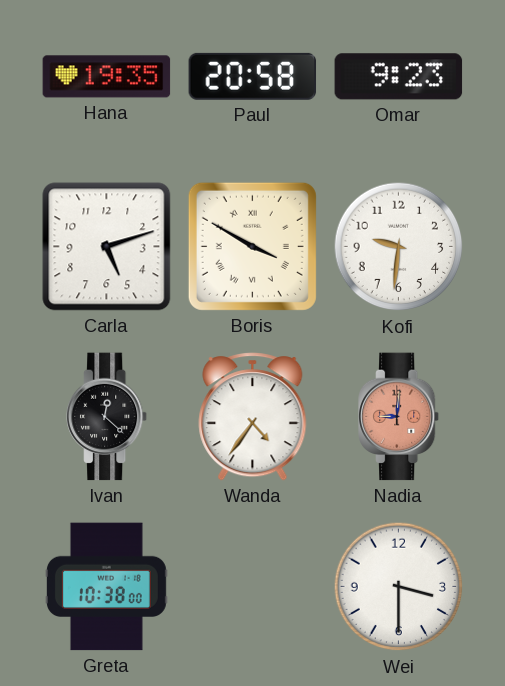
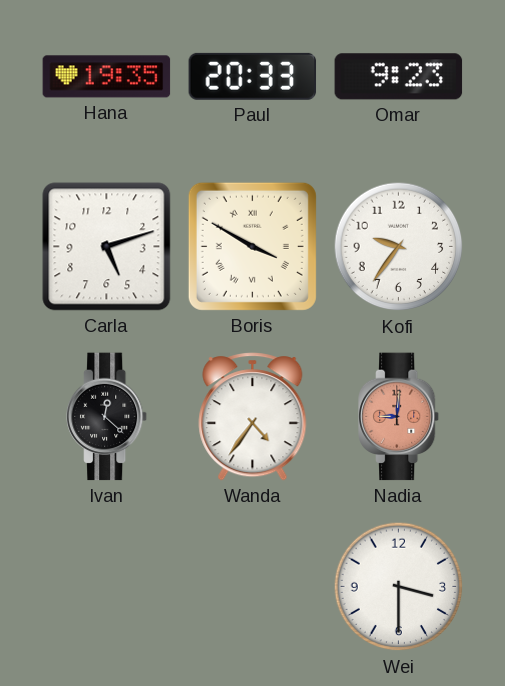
Paul: 20:58 -> 20:33 (253, 76)
Kofi: 9:31 -> 9:36 (399, 247)
Greta: 10:38 -> none (106, 587)
